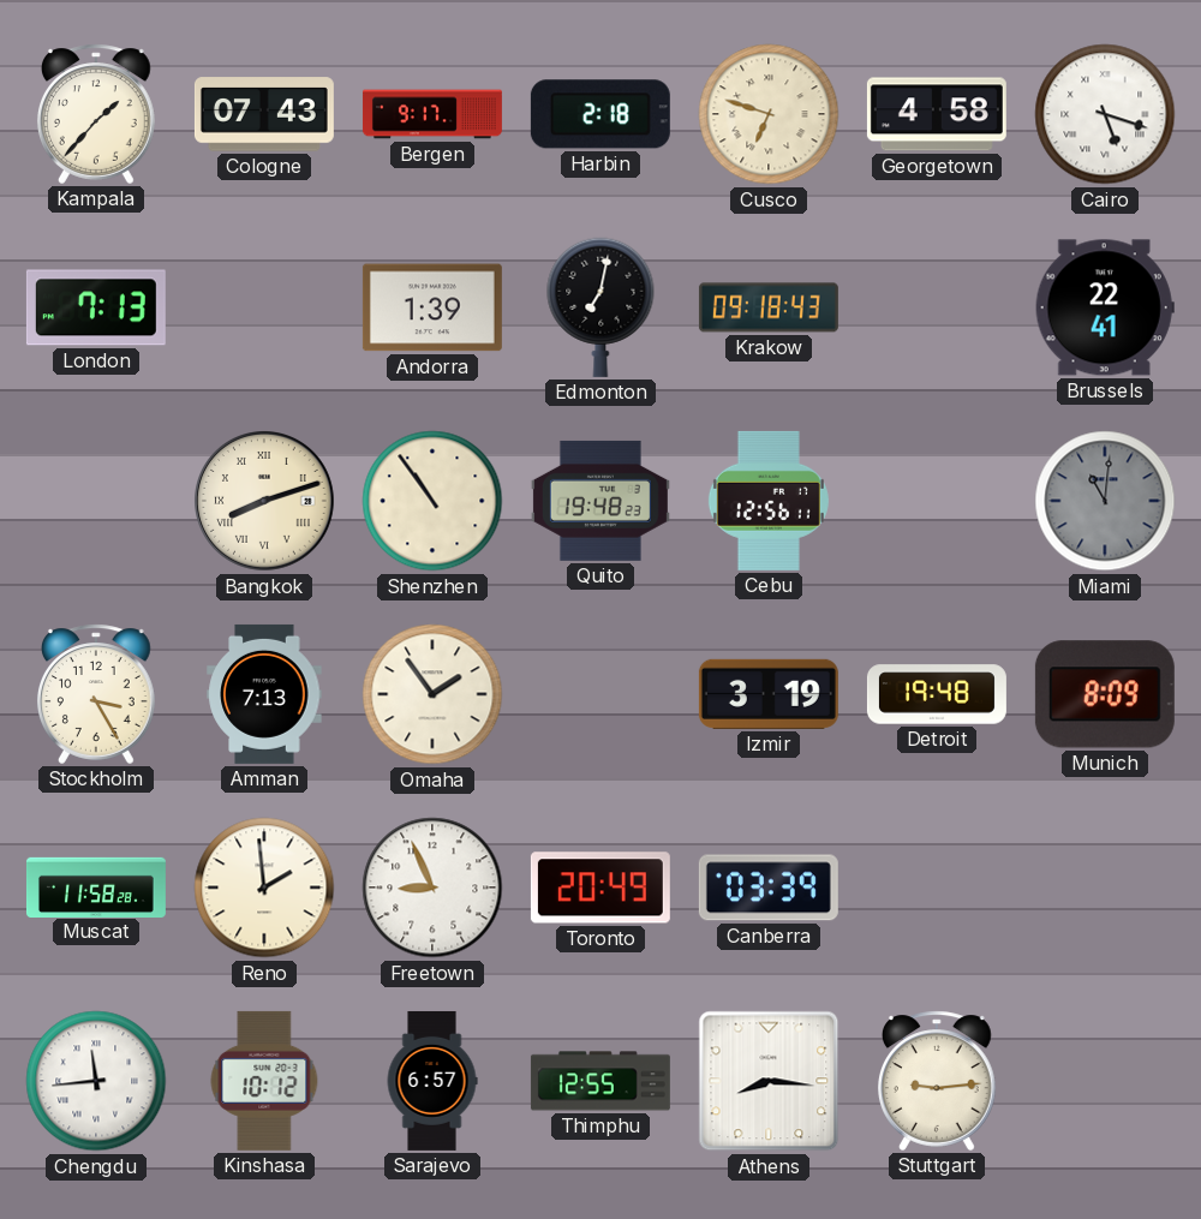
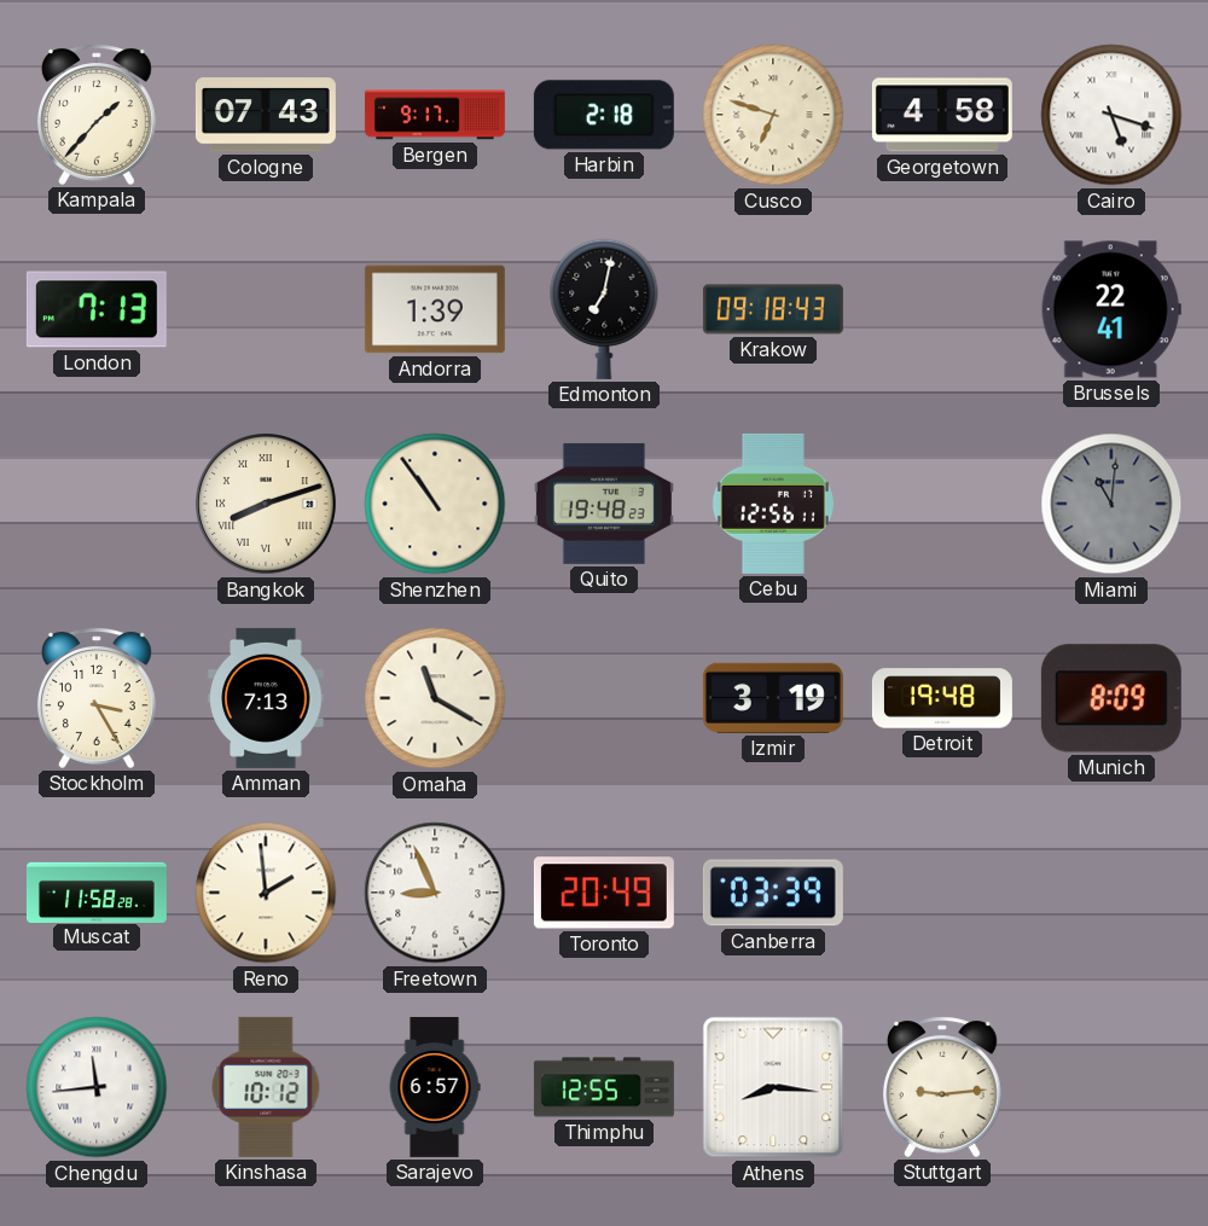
Omaha: 1:54 -> 11:20 (435, 698)
